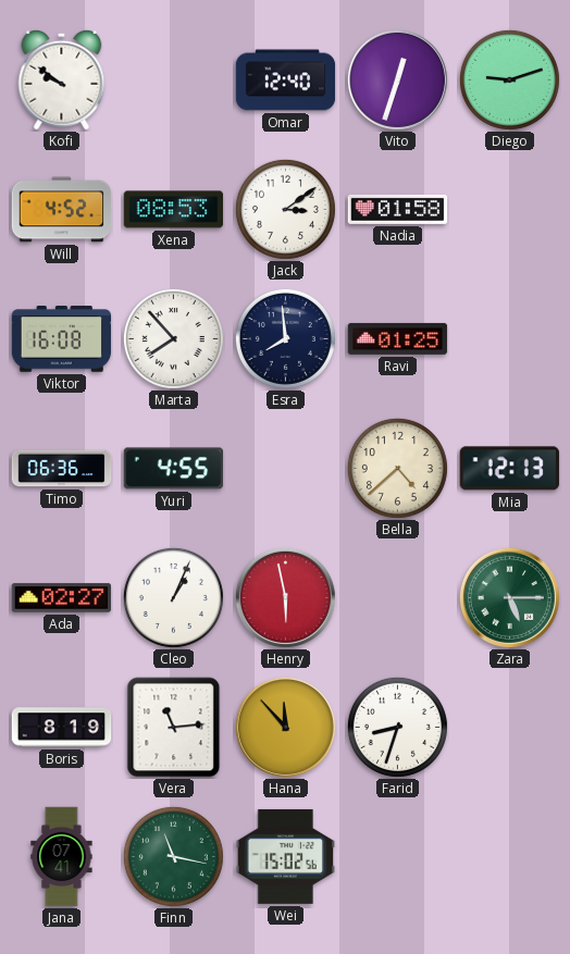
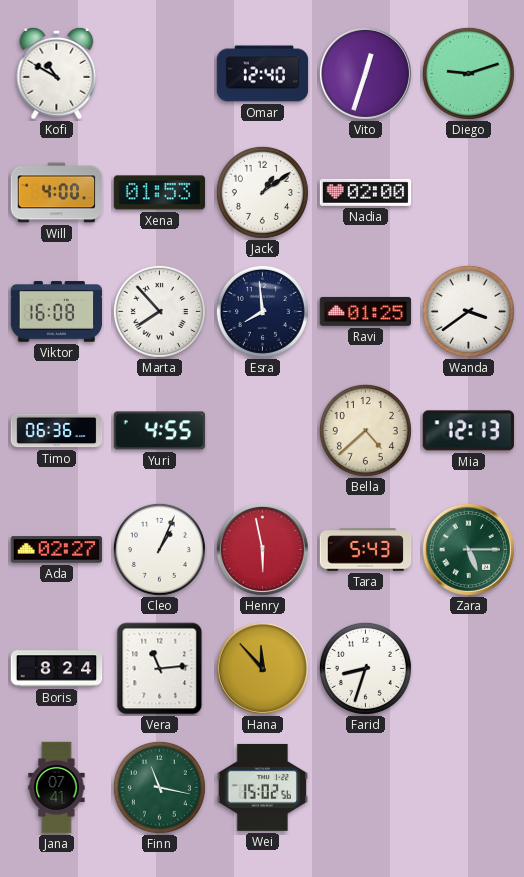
Kofi: 9:51 -> 10:50 (57, 73)
Will: 4:52 -> 4:00 (57, 193)
Xena: 08:53 -> 01:53 (160, 193)
Jack: 3:09 -> 1:09 (262, 192)
Nadia: 01:58 -> 02:00 (366, 192)
Wanda: none -> 3:39 (468, 311)
Tara: none -> 5:43 (366, 550)
Boris: 8:19 -> 8:24 (57, 669)
